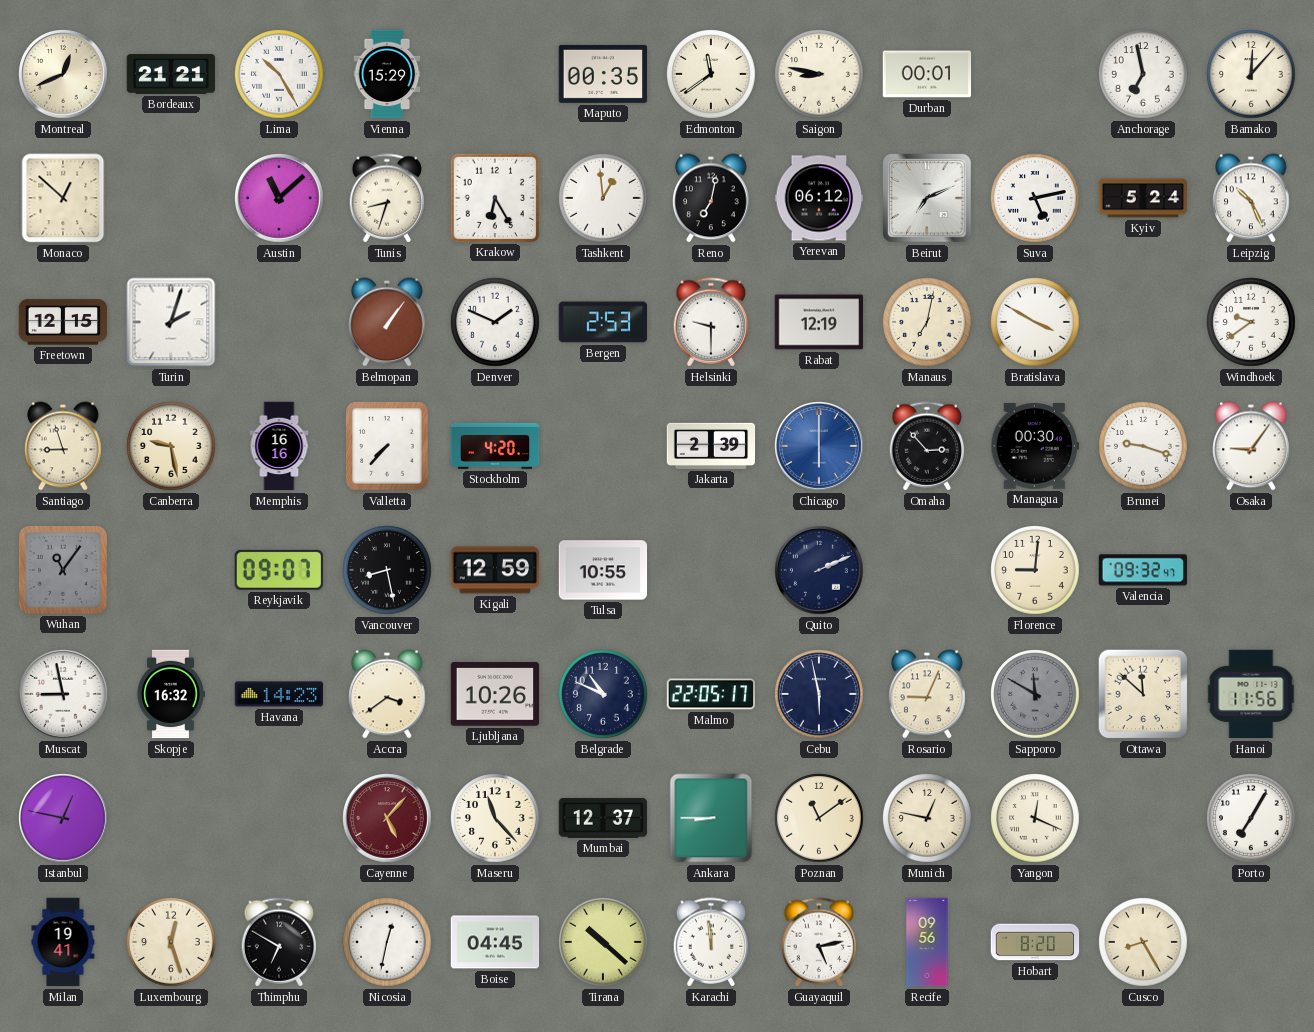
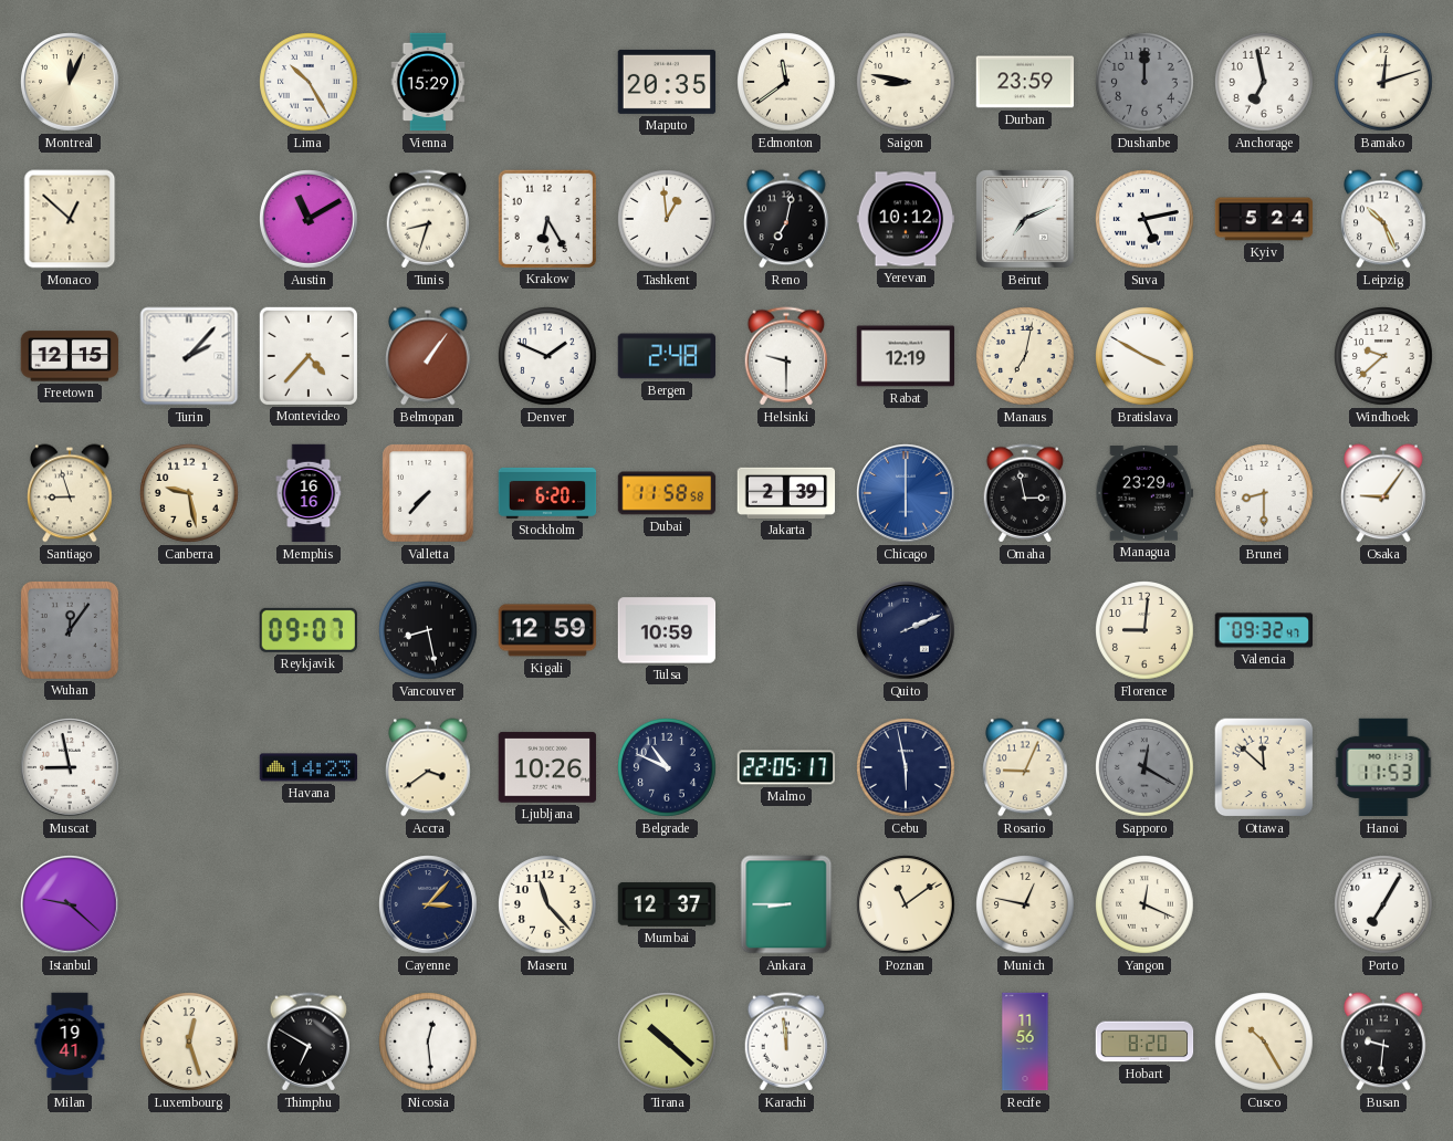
Montreal: 12:41 -> 12:04 (70, 82)
Bordeaux: 21:21 -> none (171, 74)
Maputo: 00:35 -> 20:35 (667, 82)
Durban: 00:01 -> 23:59 (1025, 82)
Dushanbe: none -> 12:00 (1144, 82)
Bamako: 12:07 -> 12:12 (1383, 82)
Austin: 11:08 -> 11:10 (309, 219)
Yerevan: 06:12 -> 10:12 (906, 219)
Turin: 2:03 -> 2:07 (189, 356)
Montevideo: none -> 4:37 (307, 355)
Bergen: 2:53 -> 2:48 (667, 356)
Windhoek: 9:39 -> 9:38 (1383, 356)
Stockholm: 4:20 -> 6:20 (547, 493)
Dubai: none -> 11:58 (667, 493)
Omaha: 2:53 -> 2:58 (1025, 493)
Managua: 00:30 -> 23:29 (1144, 493)
Brunei: 9:18 -> 8:30 (1264, 493)
Wuhan: 11:06 -> 12:06 (70, 630)
Tulsa: 10:55 -> 10:59 (667, 630)
Skopje: 16:32 -> none (171, 694)
Sapporo: 11:50 -> 12:20 (1144, 767)
Hanoi: 11:56 -> 11:53 (1383, 767)
Istanbul: 12:47 -> 9:22 (70, 904)
Cayenne: 5:07 -> 3:07 (428, 904)
Cayenne dial: burgundy -> navy (428, 904)
Nicosia: 12:32 -> 12:29 (428, 1041)
Boise: 04:45 -> none (495, 942)
Guayaquil: 5:13 -> none (819, 942)
Recife: 09:56 -> 11:56 (1025, 1041)
Cusco: 8:25 -> 10:25 (1264, 1041)
Busan: none -> 9:31 (1383, 1041)
